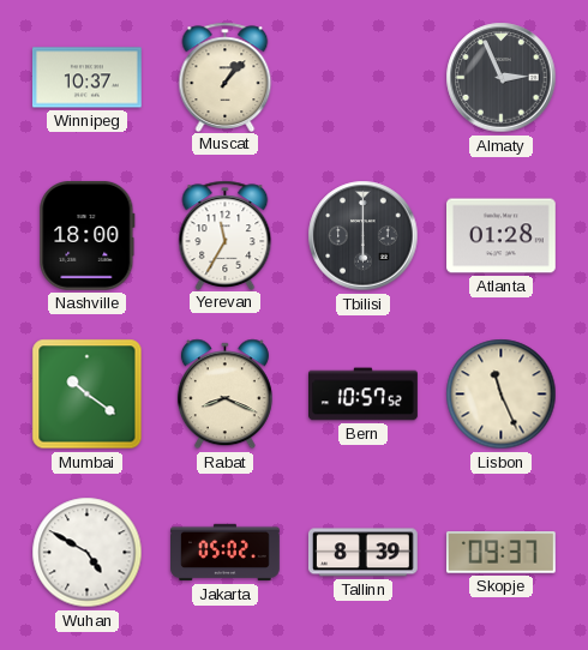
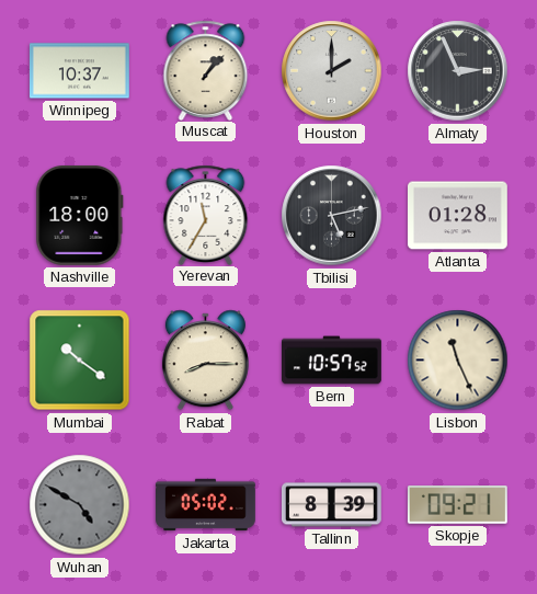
Houston: none -> 2:00 (332, 71)
Tbilisi: 6:00 -> 5:13 (332, 216)
Rabat: 8:19 -> 8:15 (205, 361)
Wuhan dial: white -> grey (80, 505)
Skopje: 09:37 -> 09:21 (457, 505)
